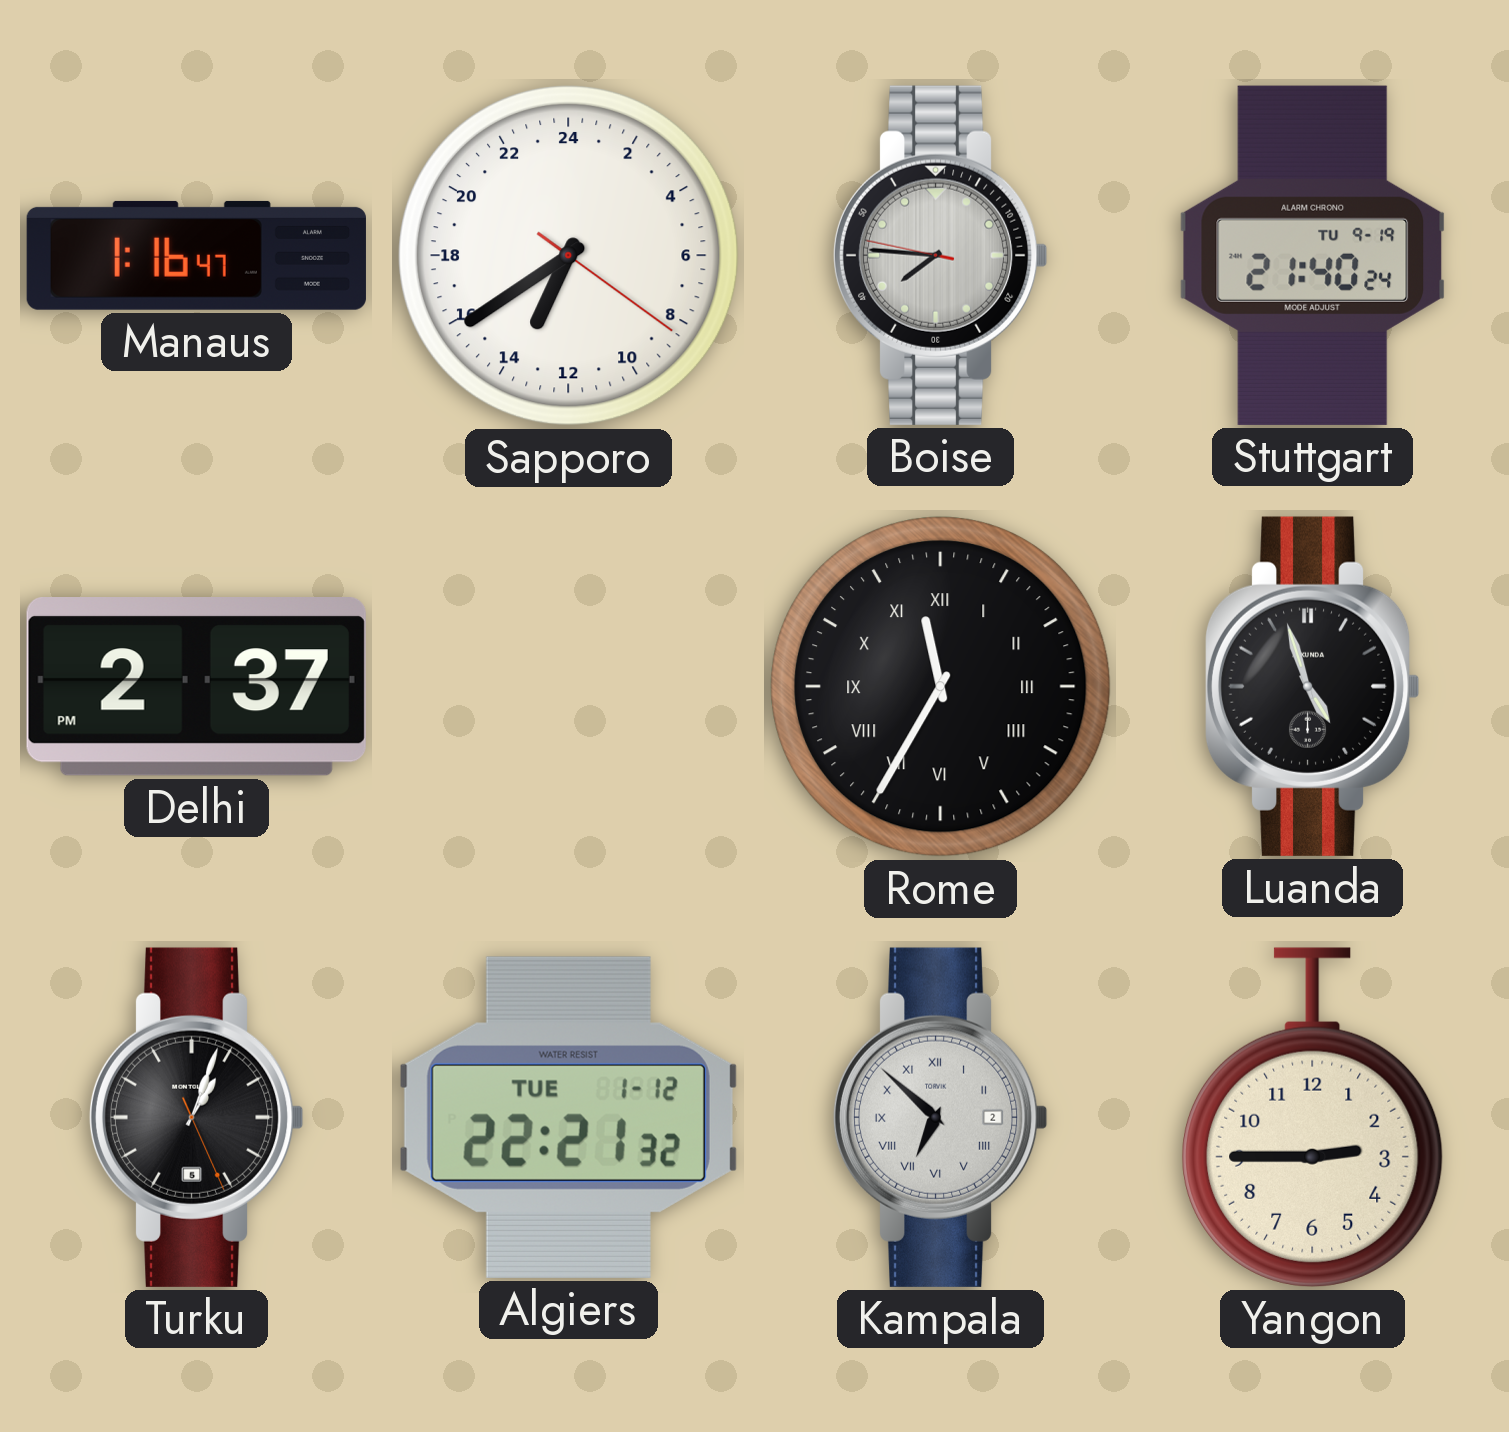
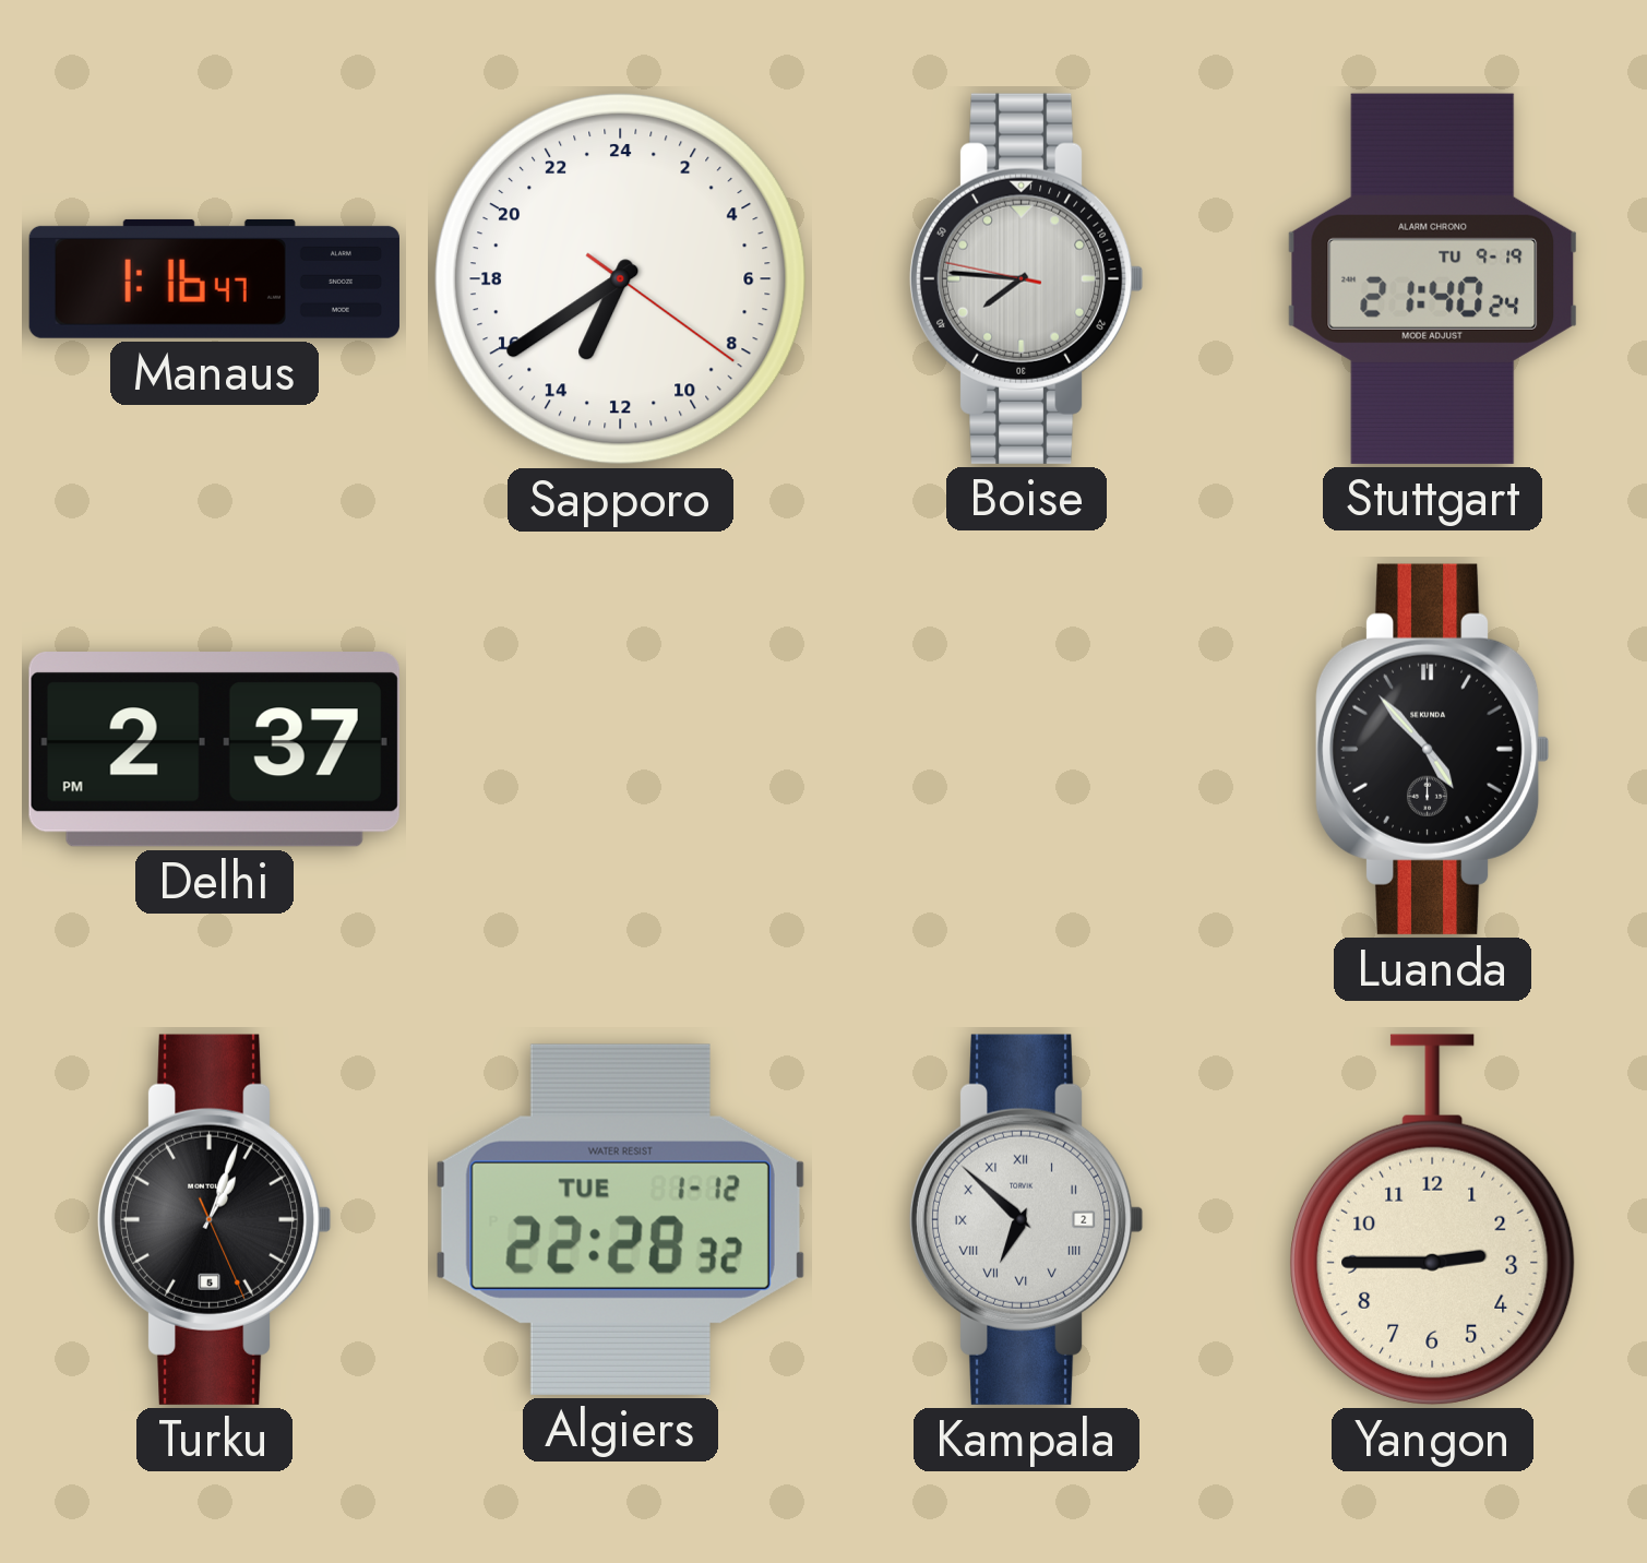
Rome: 11:35 -> none (940, 686)
Luanda: 4:57 -> 4:53 (1432, 749)
Algiers: 22:21 -> 22:28 (620, 1219)
